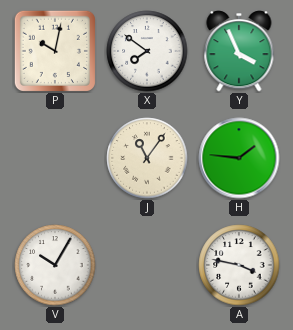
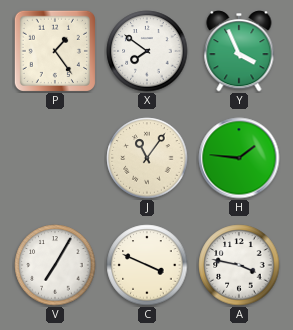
P: 10:02 -> 1:24 (54, 50)
V: 10:05 -> 7:05 (55, 265)
C: none -> 3:49 (147, 265)
